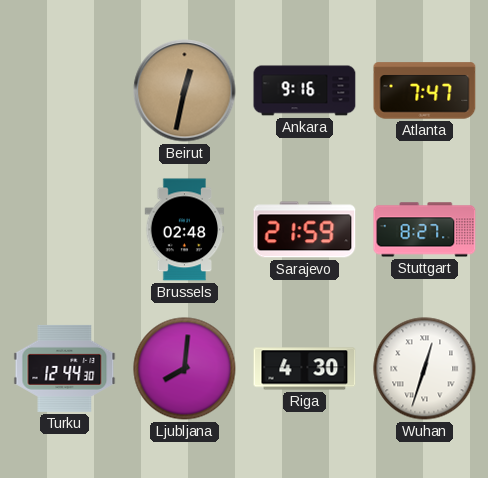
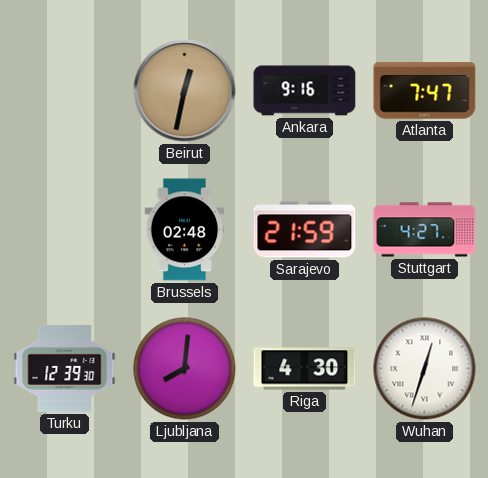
Stuttgart: 8:27 -> 4:27 (425, 230)
Turku: 12:44 -> 12:39 (65, 368)
